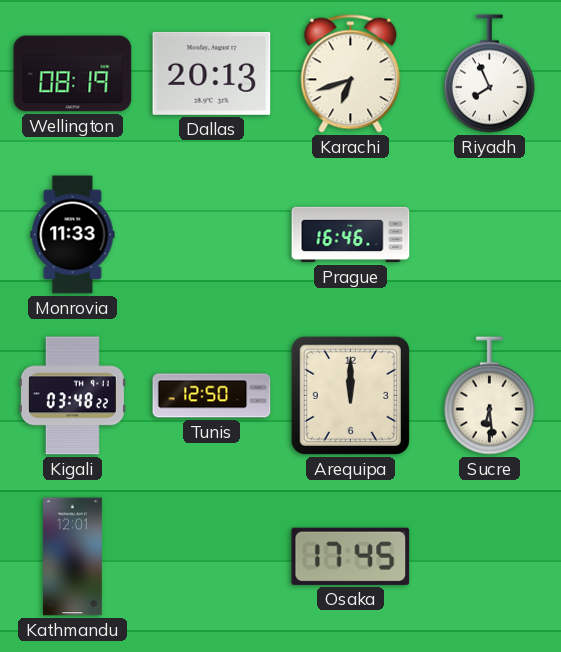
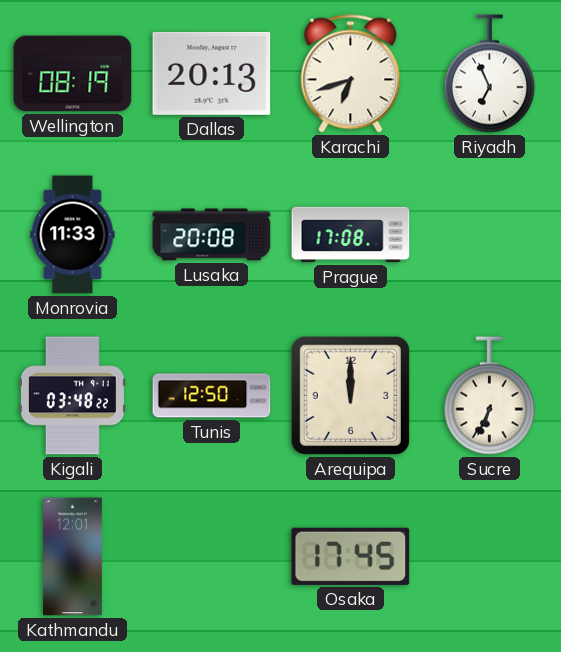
Riyadh: 7:56 -> 6:56 (489, 74)
Lusaka: none -> 20:08 (212, 235)
Prague: 16:46 -> 17:08 (351, 235)
Sucre: 6:29 -> 6:34 (489, 396)
